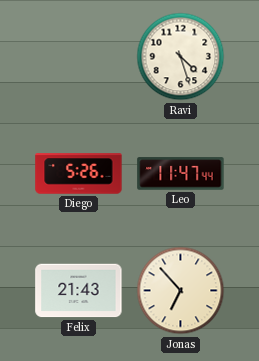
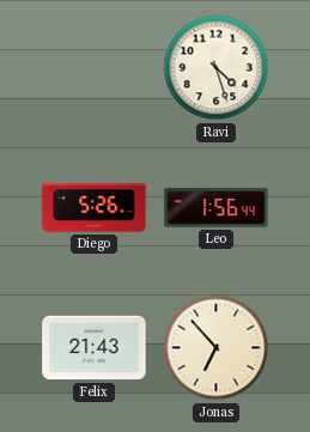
Leo: 11:47 -> 1:56 (217, 208)
